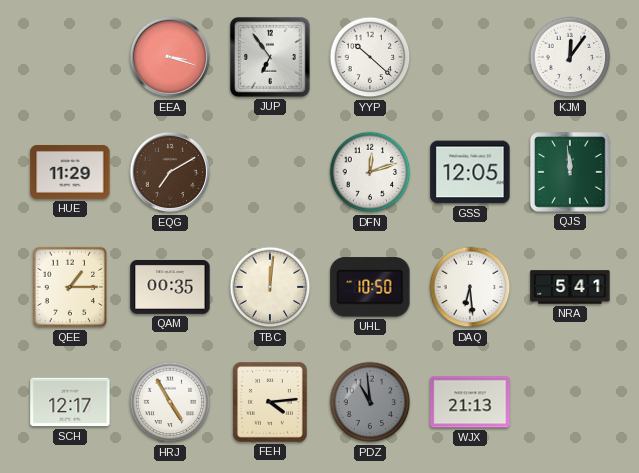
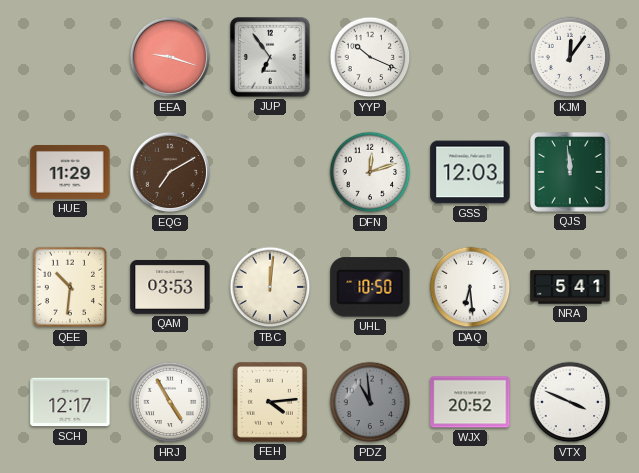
EEA: 3:18 -> 9:18 (170, 57)
YYP: 10:22 -> 10:19 (370, 57)
GSS: 12:05 -> 12:03 (470, 172)
QEE: 1:15 -> 10:31 (70, 287)
QAM: 00:35 -> 03:53 (170, 287)
WJX: 21:13 -> 20:52 (470, 402)
VTX: none -> 3:49 (570, 402)
